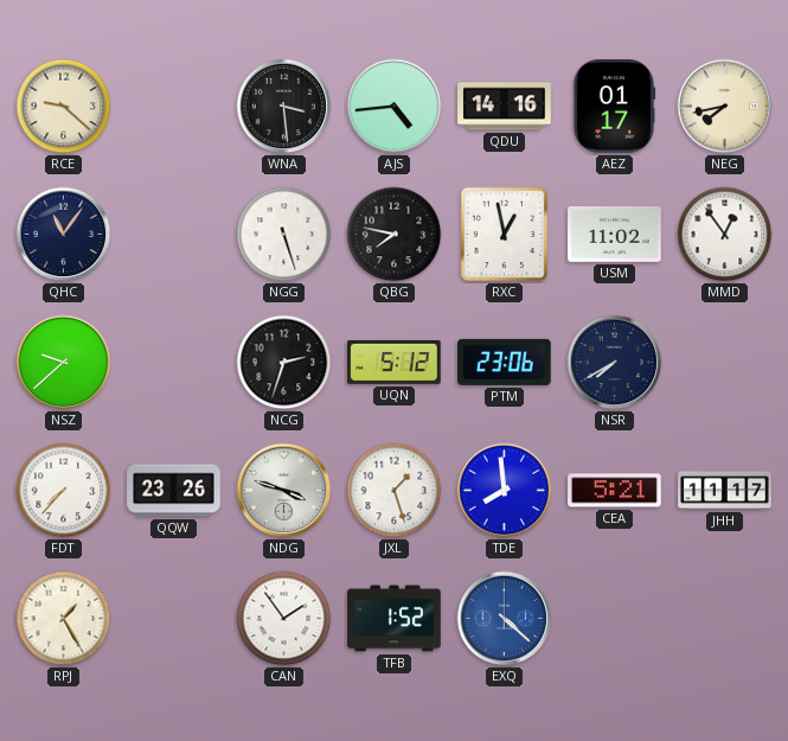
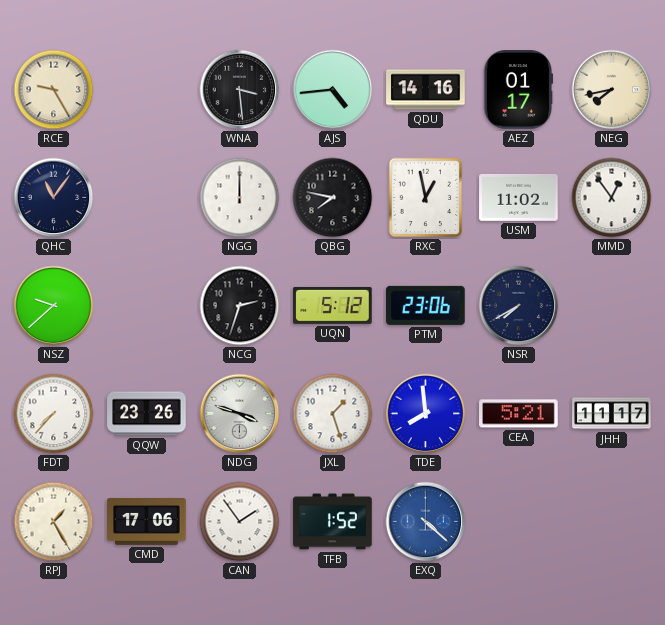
RCE: 9:22 -> 9:25 (54, 90)
NGG: 5:27 -> 12:00 (240, 198)
CMD: none -> 17:06 (147, 522)
